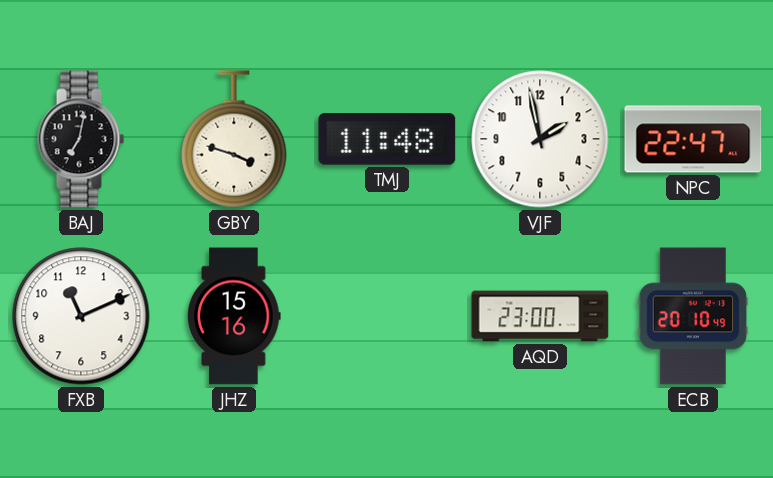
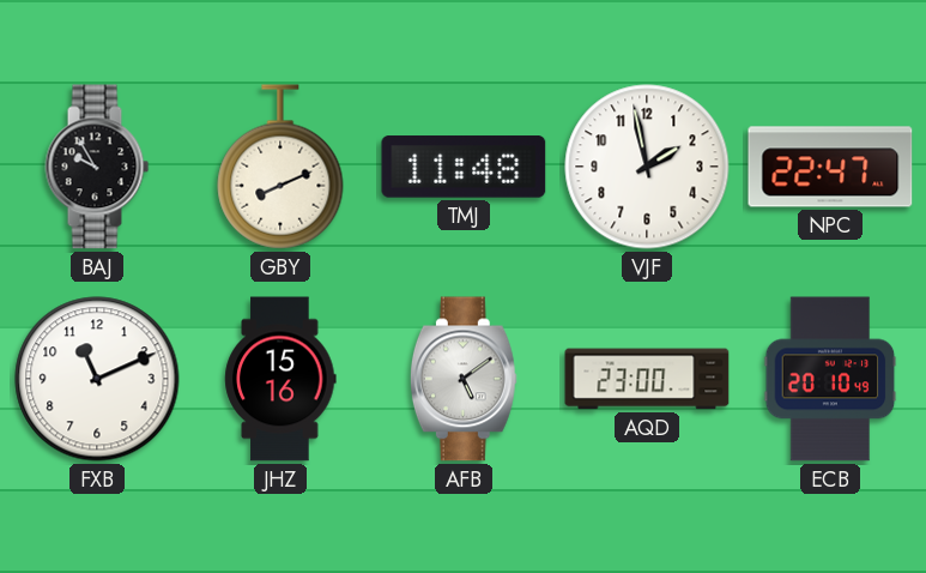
BAJ: 7:02 -> 9:55 (97, 167)
GBY: 3:48 -> 8:11 (280, 167)
AFB: none -> 5:09 (464, 379)
